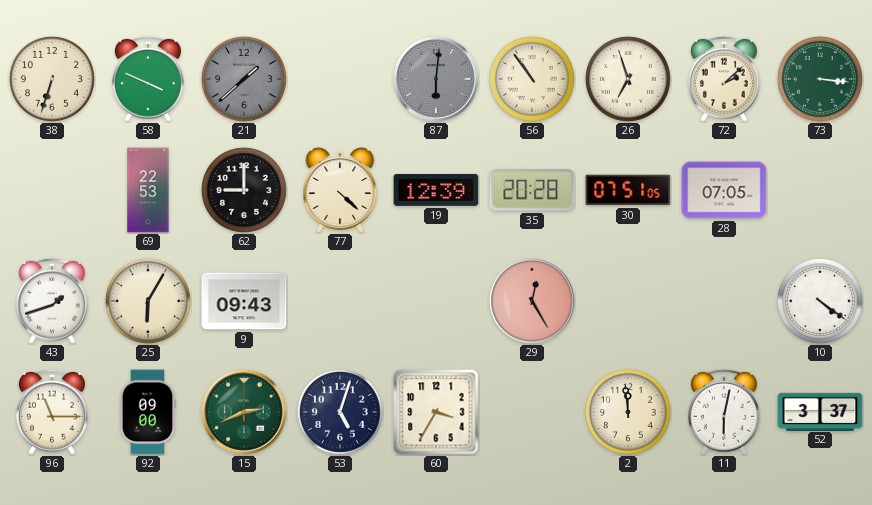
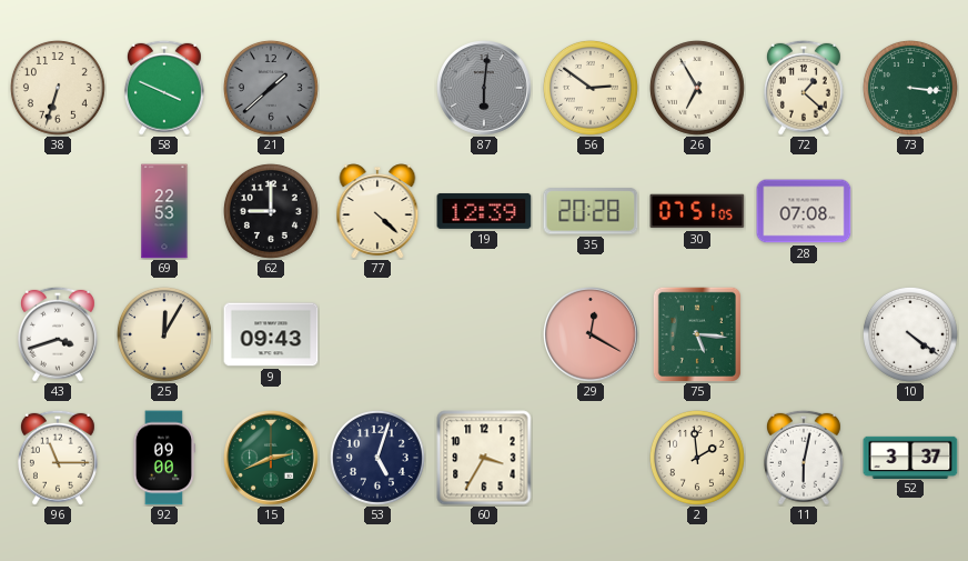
56: 10:54 -> 2:51 (591, 88)
26: 6:57 -> 6:55 (697, 88)
72: 2:08 -> 1:22 (804, 88)
28: 07:05 -> 07:08 (804, 211)
43: 1:42 -> 3:42 (58, 334)
25: 6:05 -> 12:05 (164, 334)
29: 12:25 -> 12:20 (592, 335)
75: none -> 5:16 (697, 334)
2: 11:59 -> 1:59 (697, 458)
